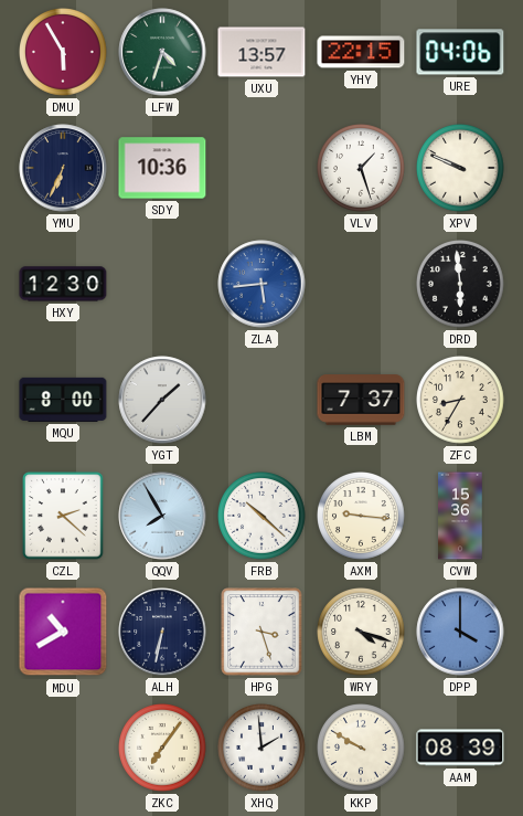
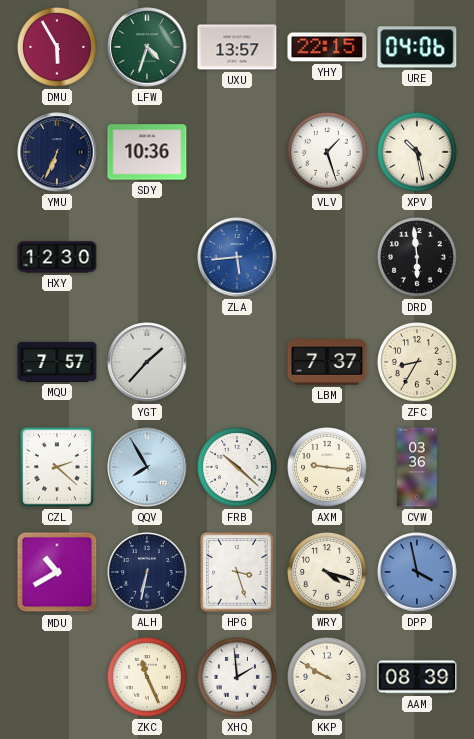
XPV: 9:49 -> 10:28 (417, 152)
MQU: 8:00 -> 7:57 (57, 362)
CVW: 15:36 -> 03:36 (417, 467)
DPP: 4:00 -> 3:58 (417, 572)
ZKC: 7:06 -> 11:26 (147, 677)
